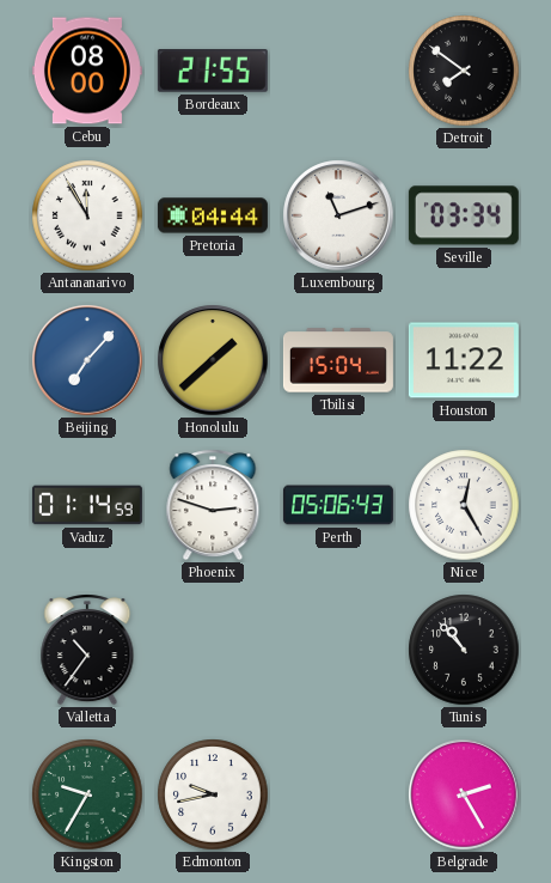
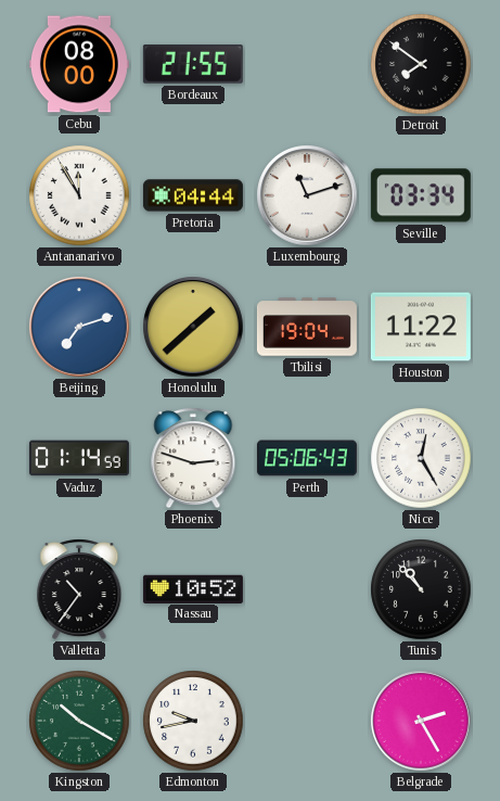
Beijing: 7:07 -> 7:12 (79, 327)
Tbilisi: 15:04 -> 19:04 (307, 327)
Nassau: none -> 10:52 (193, 588)
Kingston: 9:35 -> 10:20 (79, 721)
